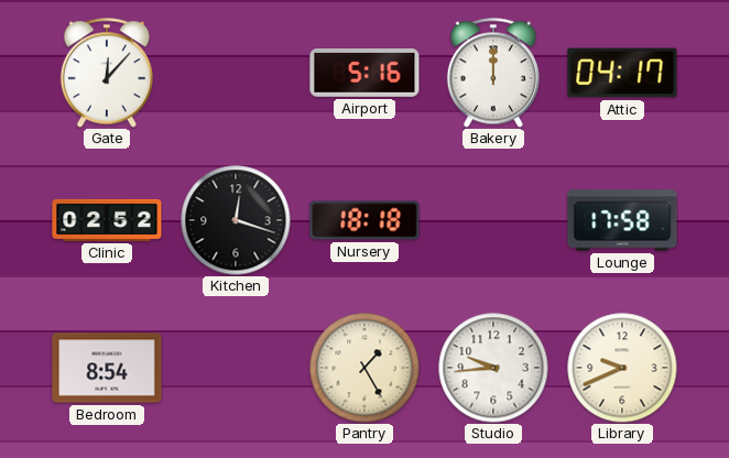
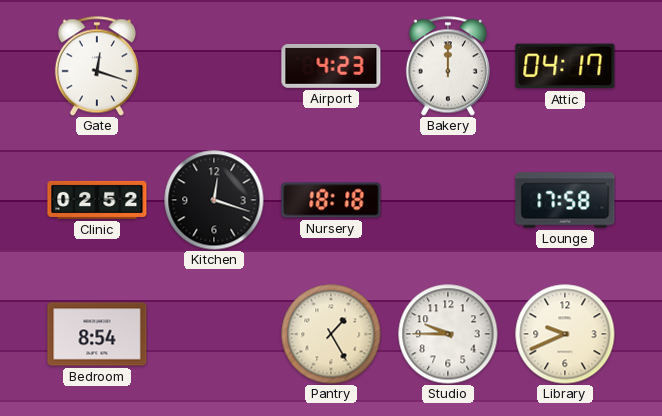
Gate: 12:07 -> 12:18 (97, 66)
Airport: 5:16 -> 4:23 (331, 67)
Studio: 9:44 -> 9:45 (448, 334)
